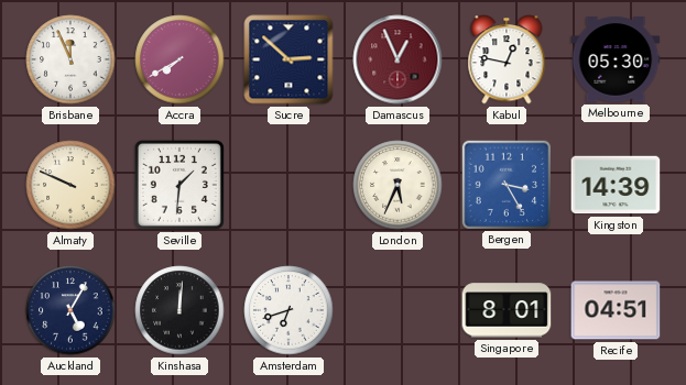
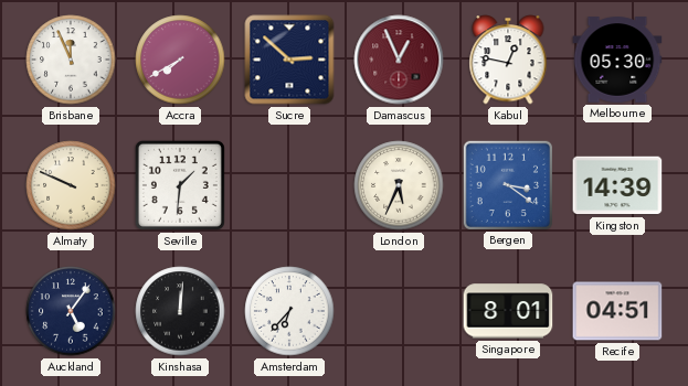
Bergen: 3:25 -> 3:21 (507, 184)
Auckland: 5:05 -> 5:06 (71, 311)
Amsterdam: 6:42 -> 6:37 (289, 311)
